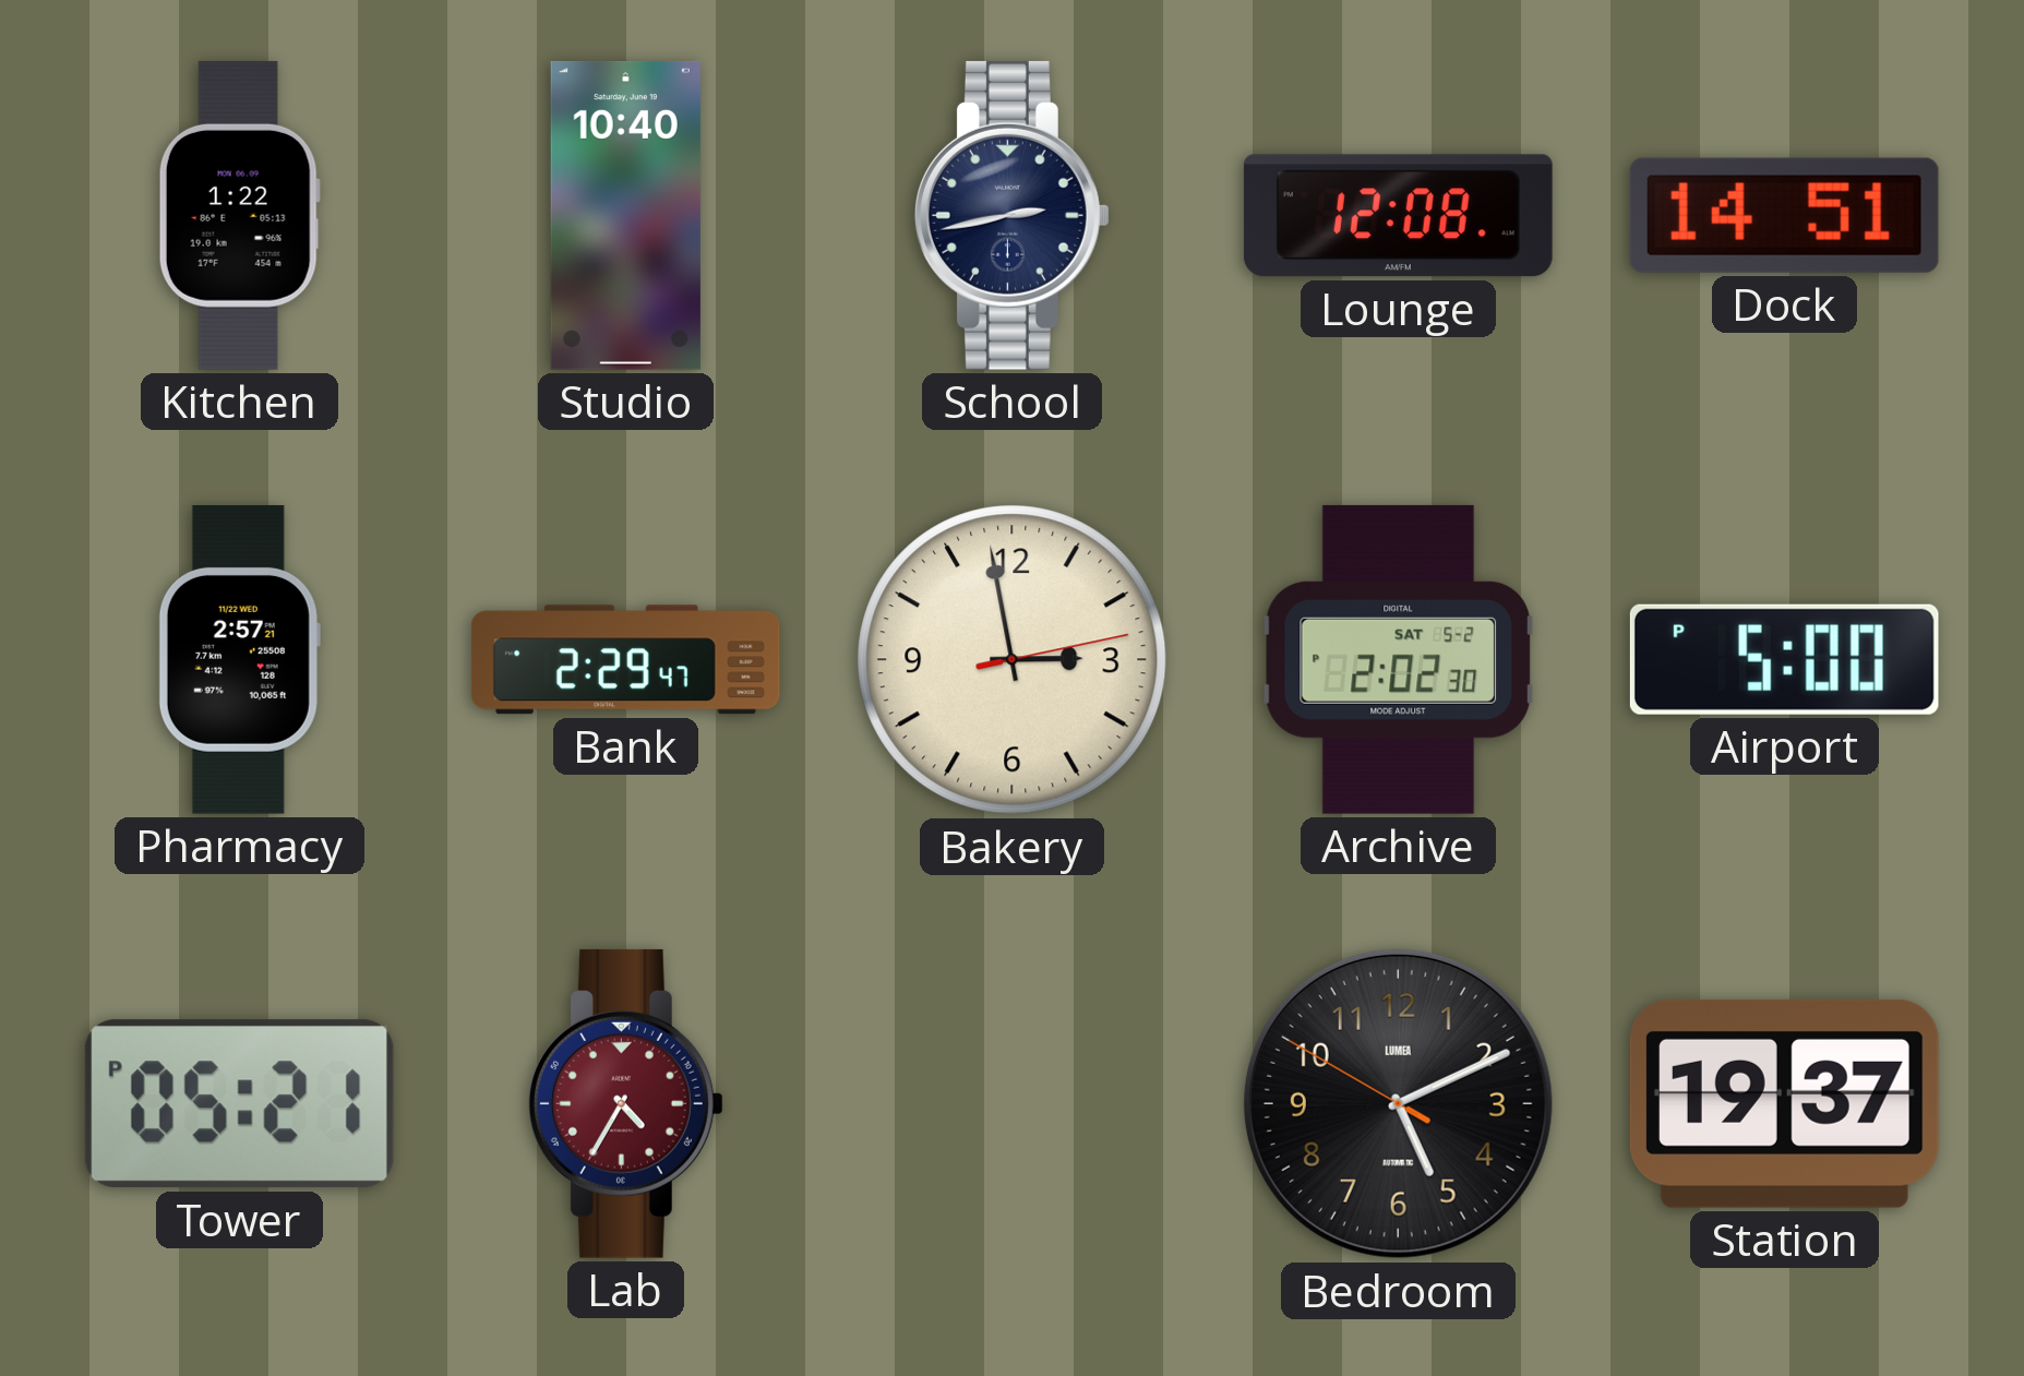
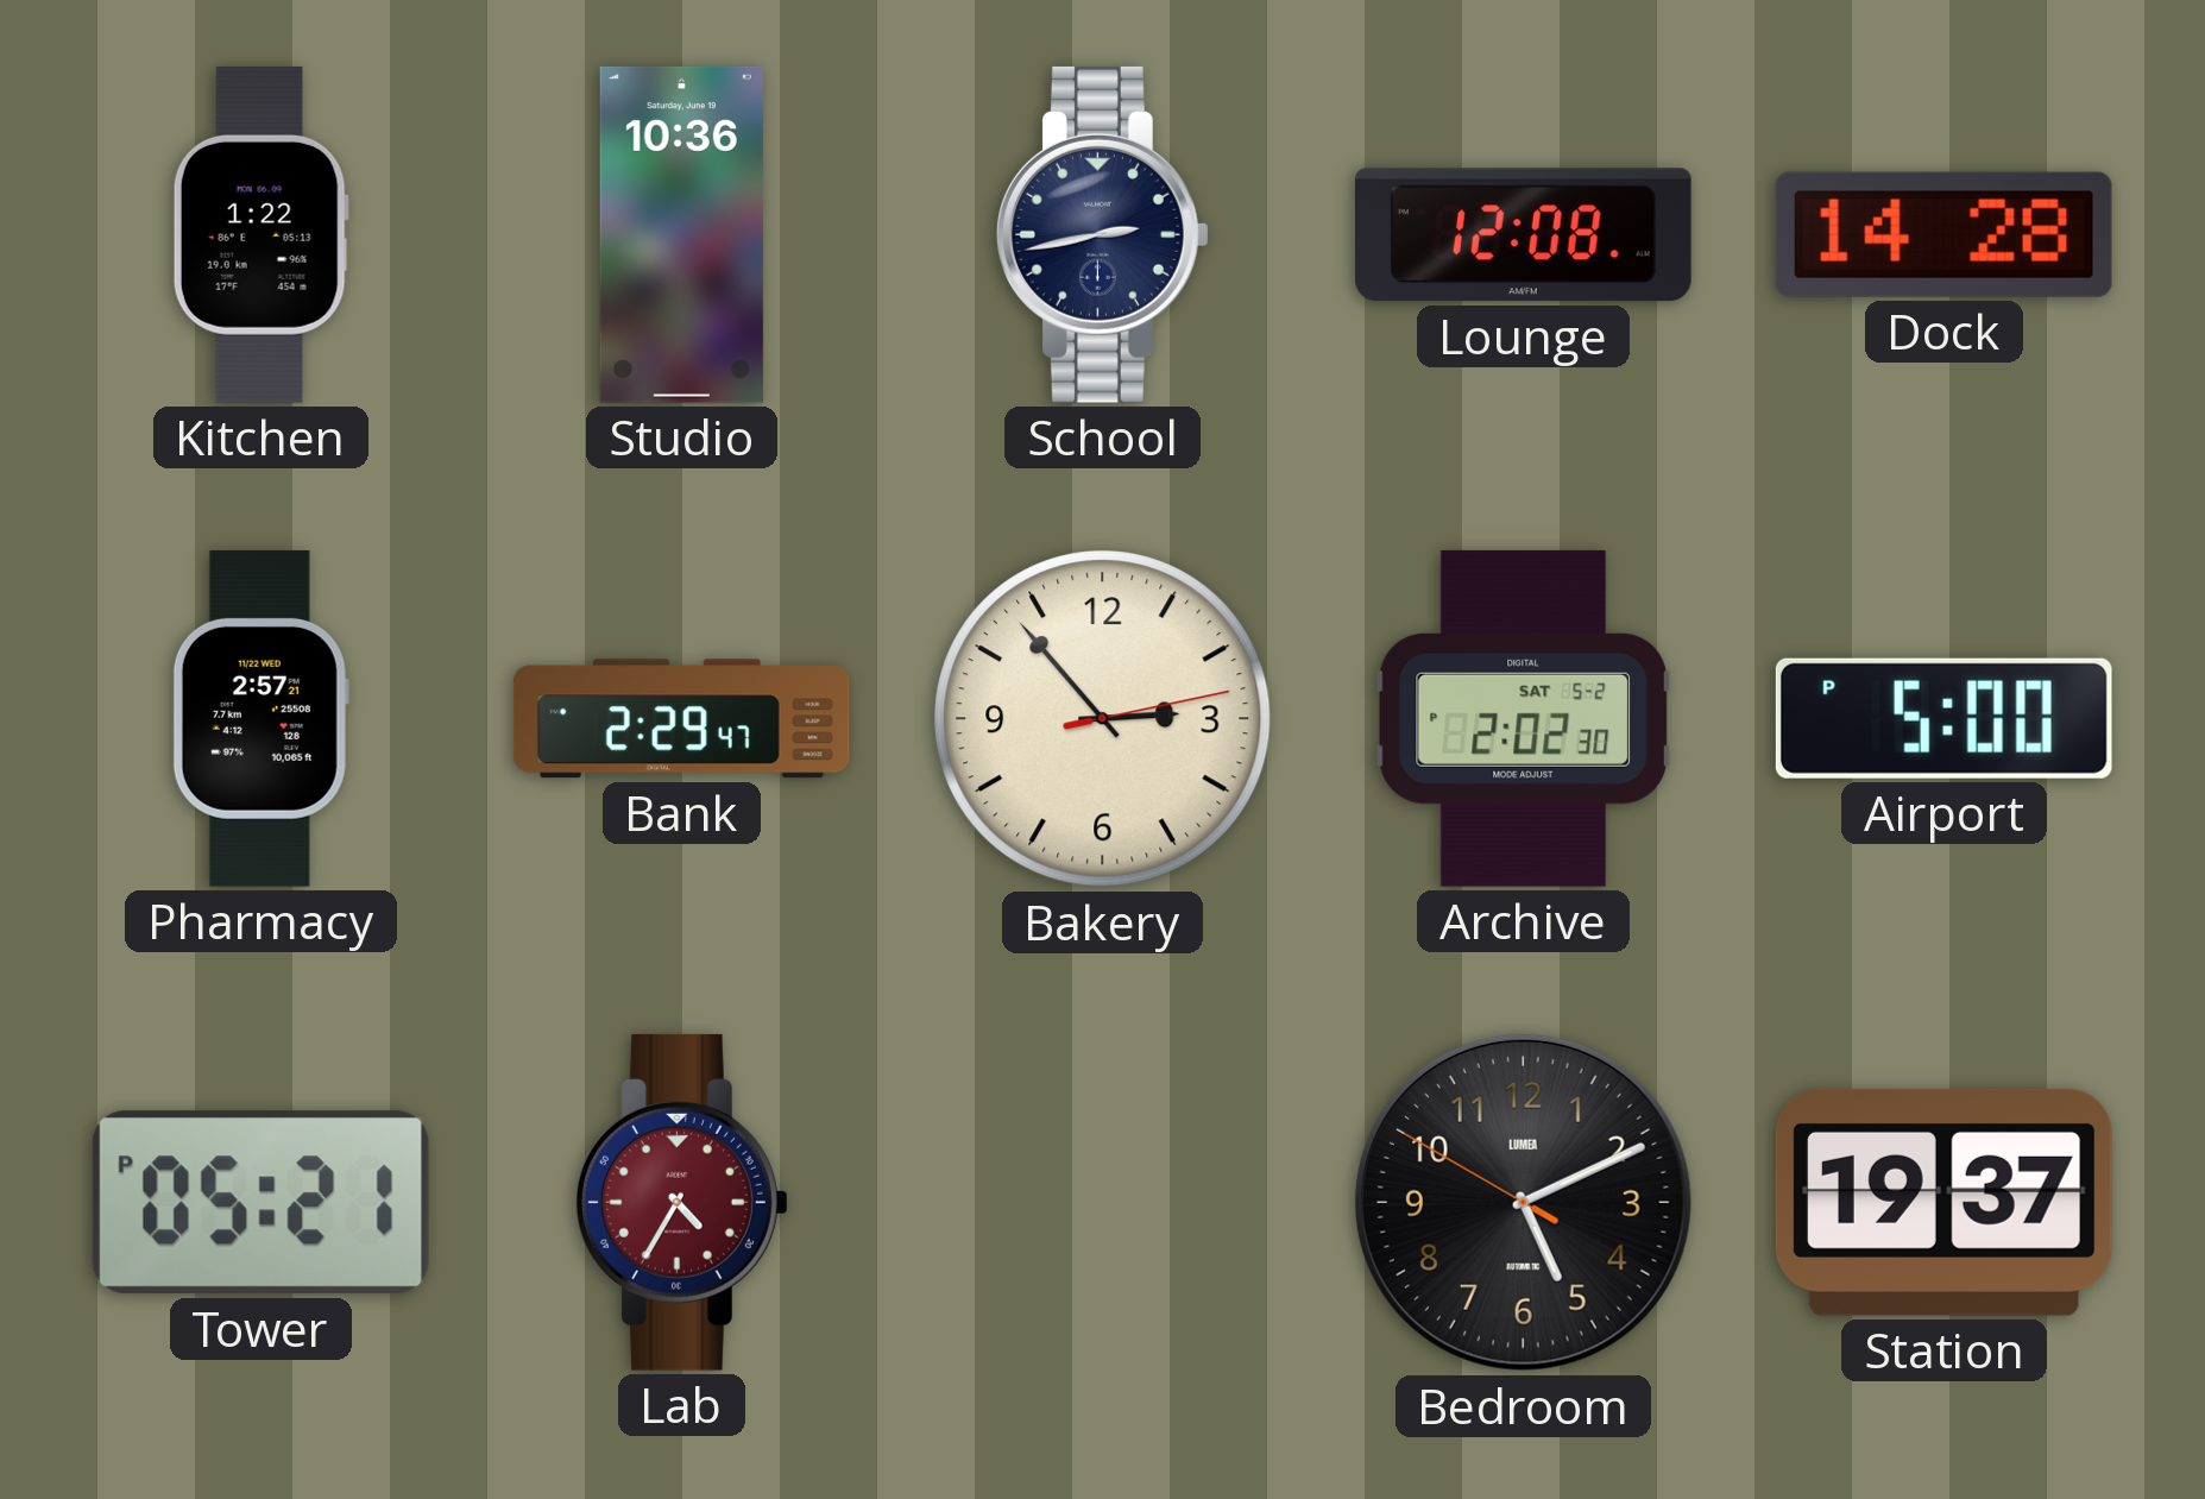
Studio: 10:40 -> 10:36 (681, 234)
Dock: 14:51 -> 14:28 (1943, 234)
Bakery: 2:58 -> 2:53 (1103, 719)
